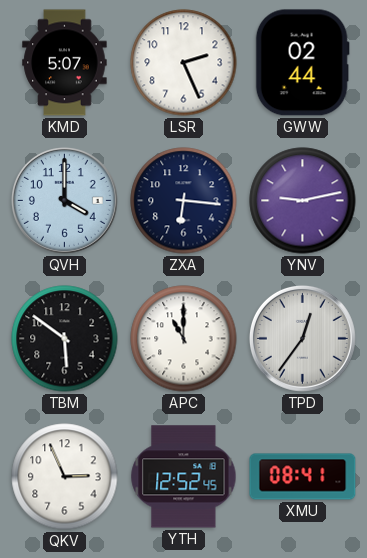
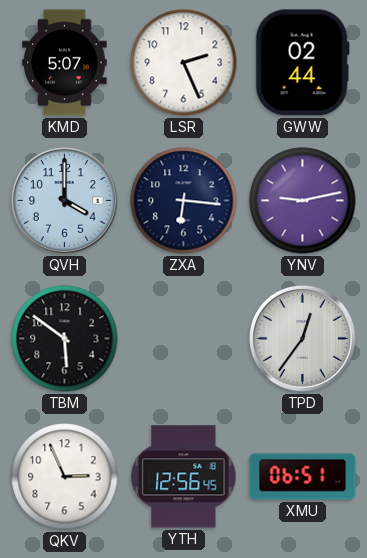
APC: 11:00 -> none (184, 339)
YTH: 12:52 -> 12:56 (184, 477)
XMU: 08:41 -> 06:51 (303, 477)
